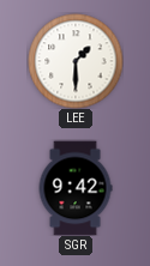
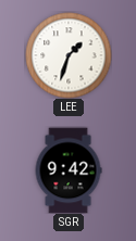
LEE: 1:30 -> 1:33 (69, 55)
